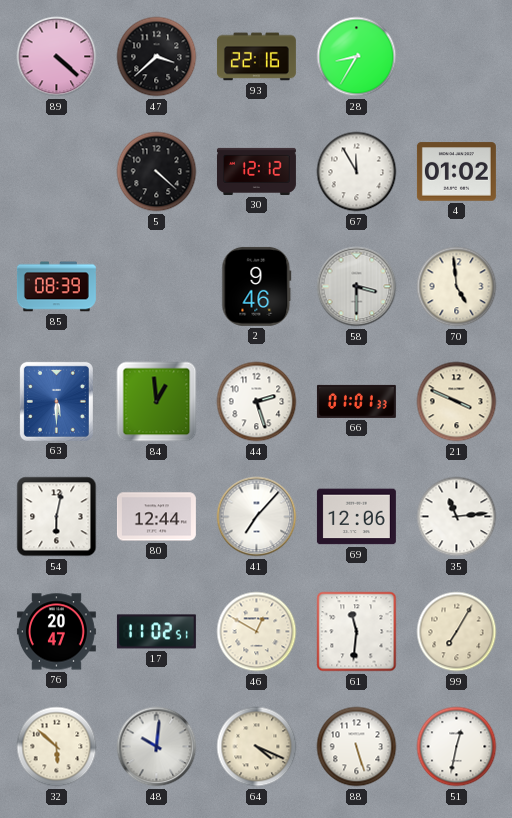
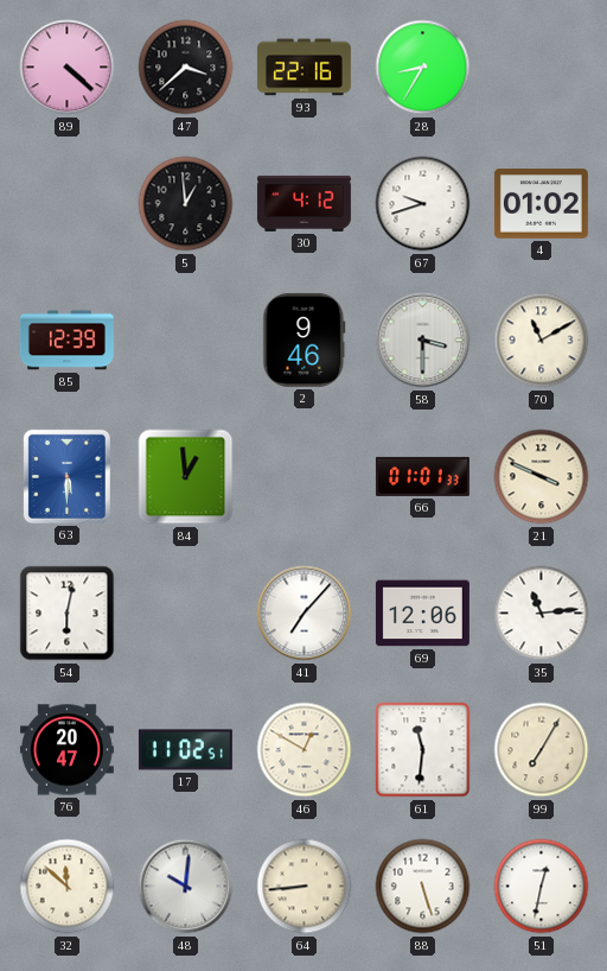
5: 4:22 -> 12:59 (186, 204)
30: 12:12 -> 4:12 (303, 203)
67: 11:55 -> 9:42 (423, 204)
85: 08:39 -> 12:39 (66, 341)
70: 4:59 -> 11:10 (542, 341)
44: 2:27 -> none (257, 402)
80: 12:44 -> none (156, 517)
32: 5:52 -> 11:52 (68, 887)
64: 4:19 -> 8:44 (305, 887)
